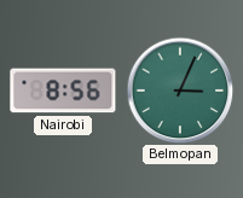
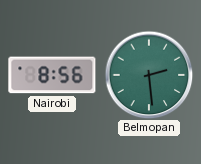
Belmopan: 3:04 -> 2:29 (149, 75)
